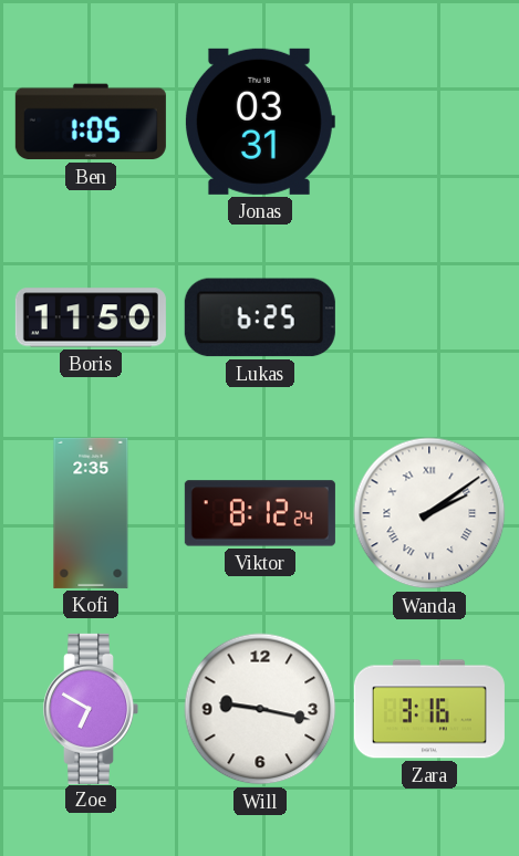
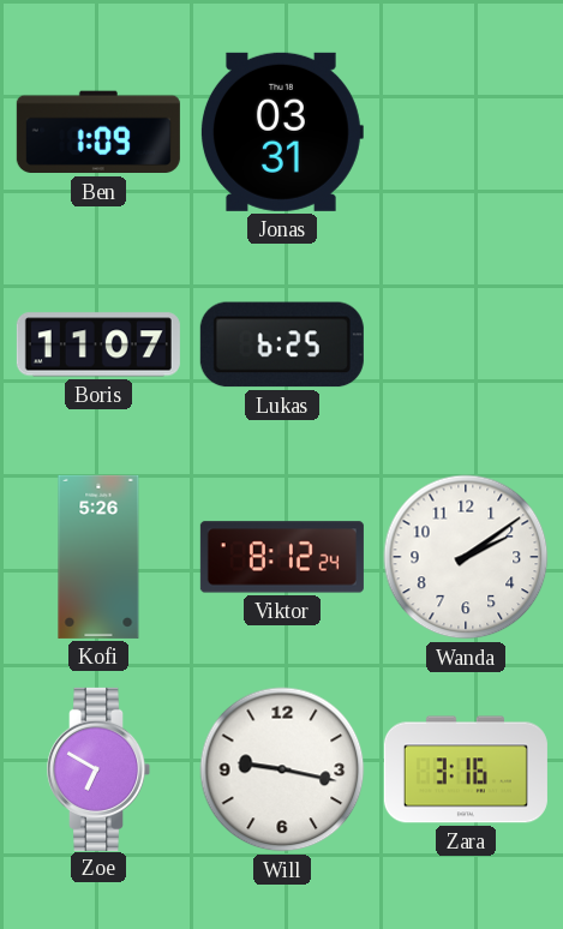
Ben: 1:05 -> 1:09 (98, 132)
Boris: 11:50 -> 11:07 (98, 344)
Kofi: 2:35 -> 5:26 (98, 557)
Wanda numerals: Roman -> Arabic (466, 557)
